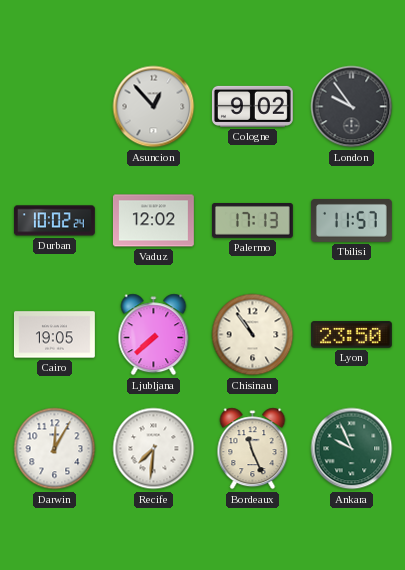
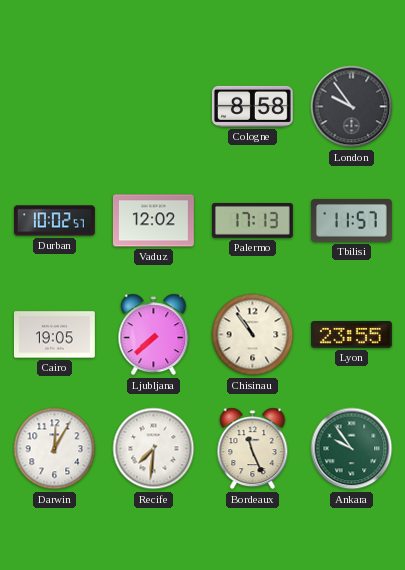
Asuncion: 12:53 -> none (154, 107)
Cologne: 9:02 -> 8:58 (252, 106)
Durban: 10:02:24 -> 10:02:57 (54, 221)
Lyon: 23:50 -> 23:55 (351, 335)
Ankara: 9:56 -> 9:54 (352, 449)
